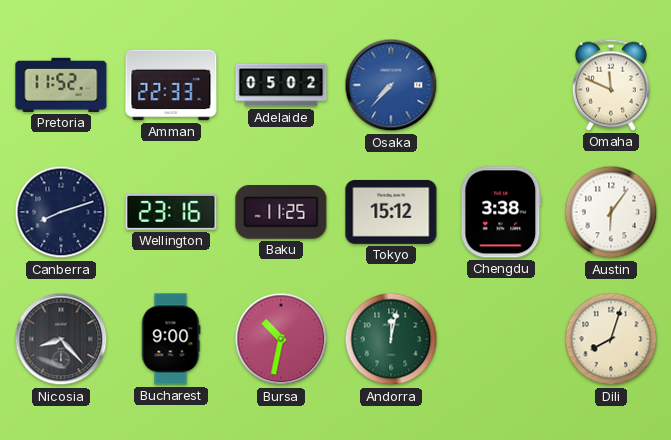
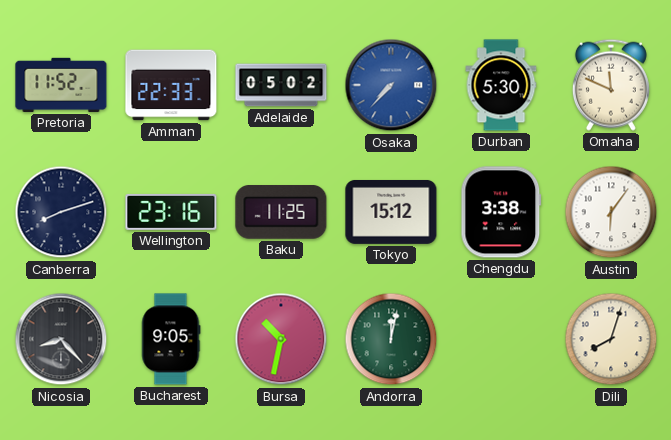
Durban: none -> 5:30 (501, 85)
Bucharest: 9:00 -> 9:05 (171, 339)
